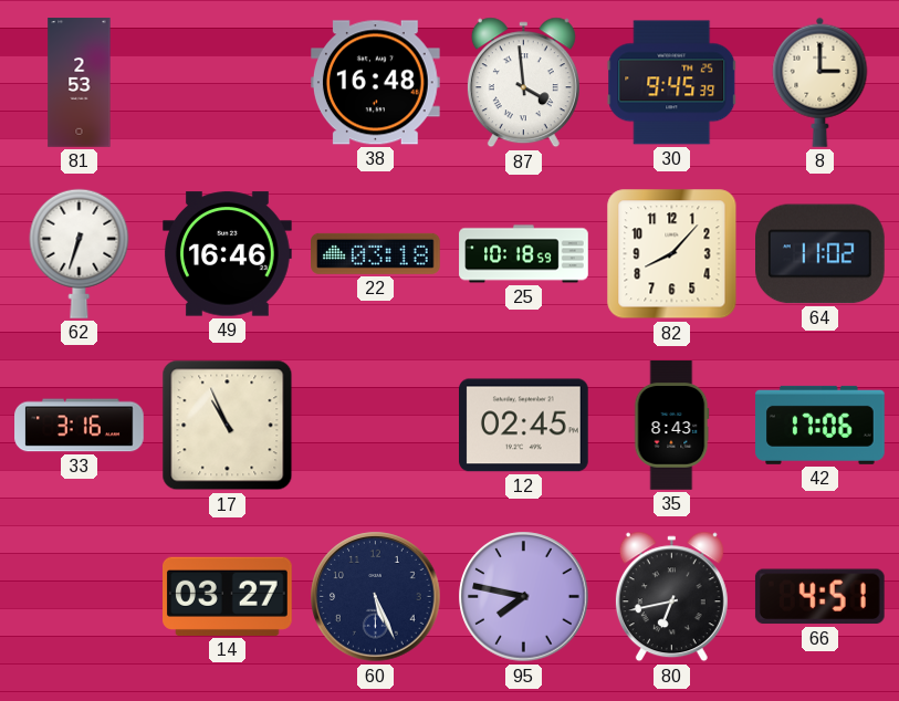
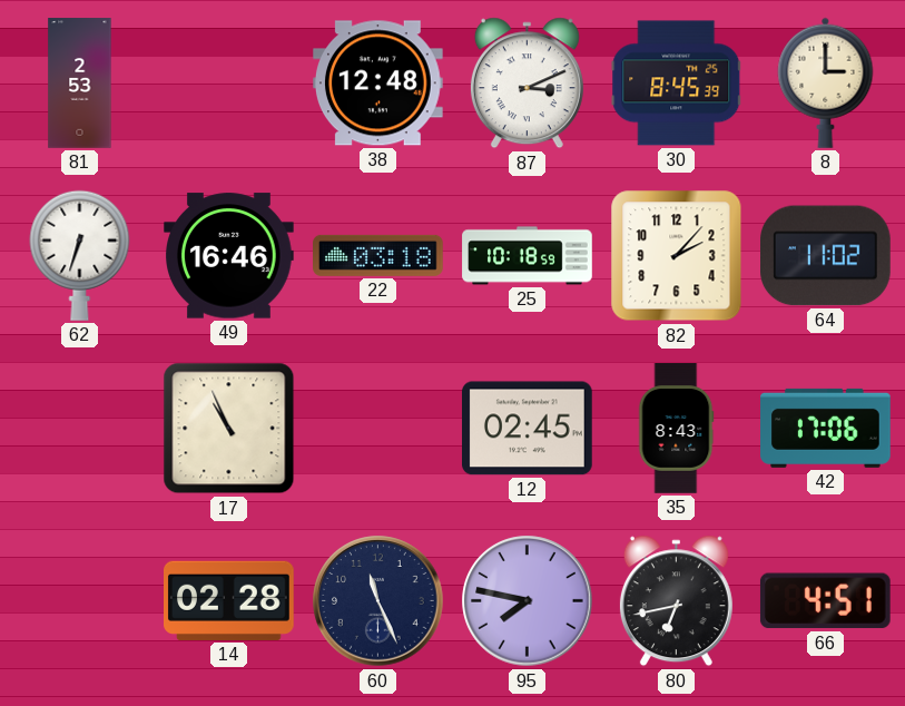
38: 16:48 -> 12:48 (378, 84)
87: 3:59 -> 3:11 (527, 84)
30: 9:45 -> 8:45 (677, 84)
82: 8:07 -> 2:07 (677, 256)
33: 3:16 -> none (80, 426)
14: 03:27 -> 02:28 (229, 600)
60: 5:26 -> 11:26 (378, 601)
